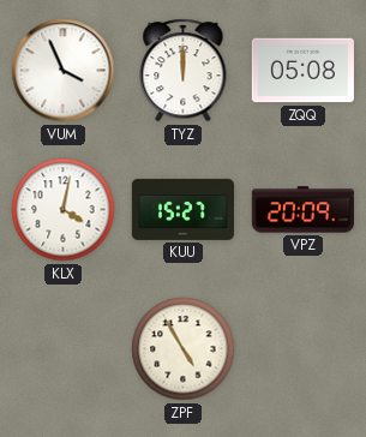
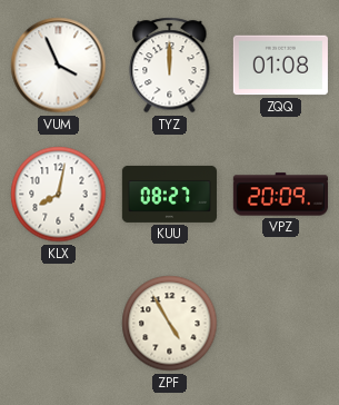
ZQQ: 05:08 -> 01:08 (280, 66)
KLX: 4:02 -> 8:02 (59, 195)
KUU: 15:27 -> 08:27 (169, 194)
